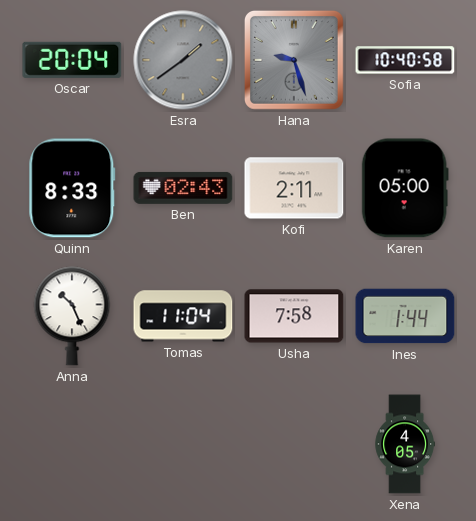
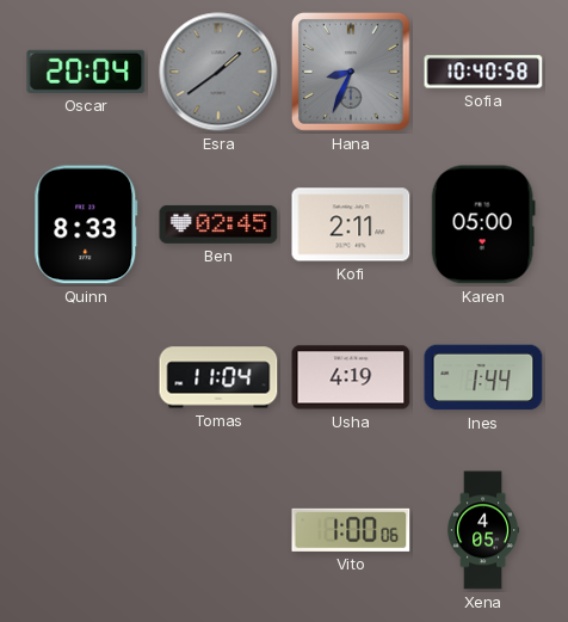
Hana: 9:27 -> 8:34 (351, 72)
Ben: 02:43 -> 02:45 (218, 224)
Anna: 10:26 -> none (72, 316)
Usha: 7:58 -> 4:19 (351, 377)
Vito: none -> 1:00 (351, 530)
